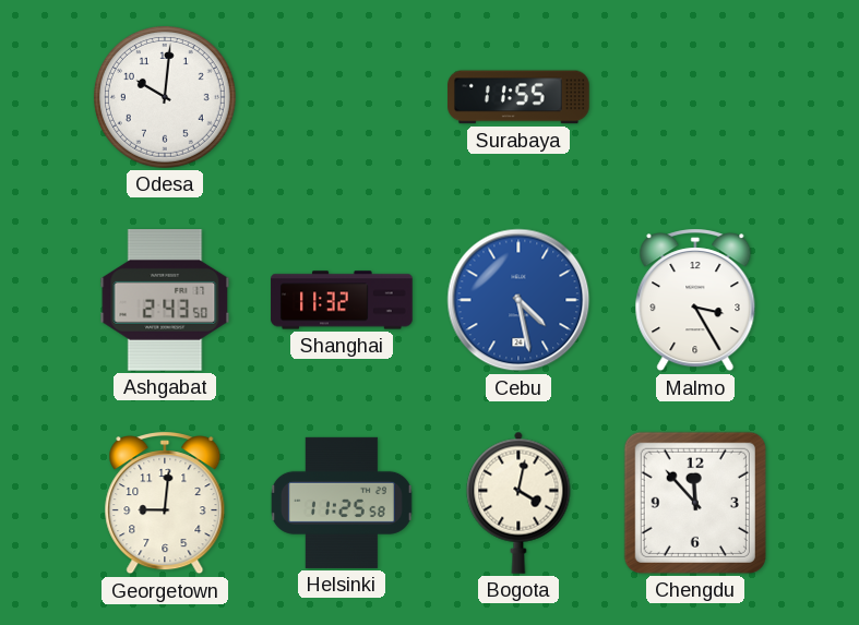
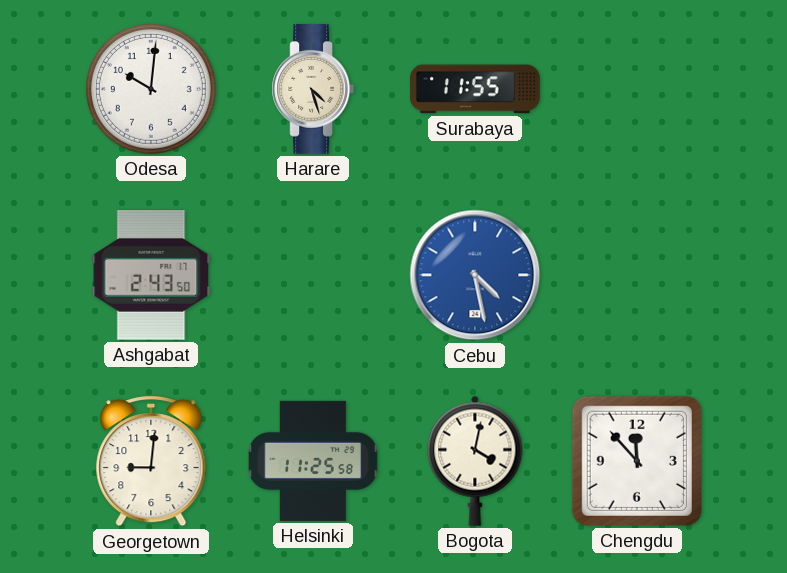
Harare: none -> 4:27 (312, 90)
Shanghai: 11:32 -> none (342, 300)
Malmo: 3:25 -> none (695, 300)
